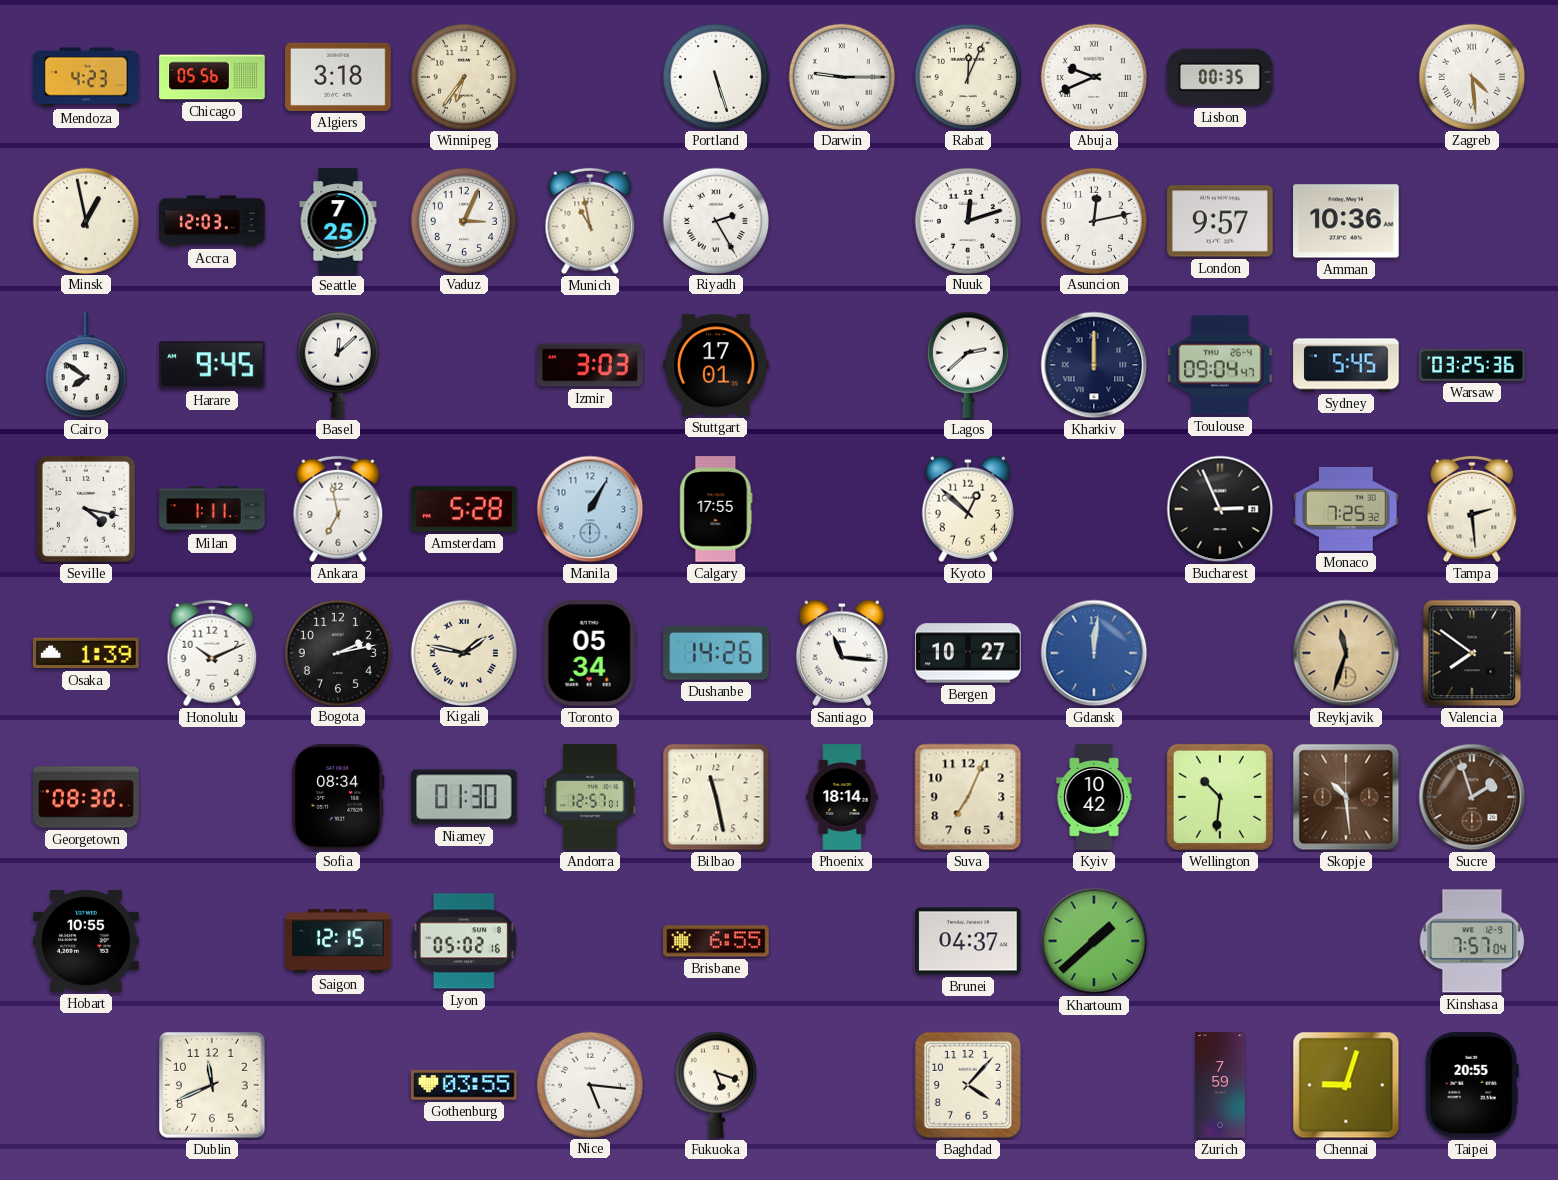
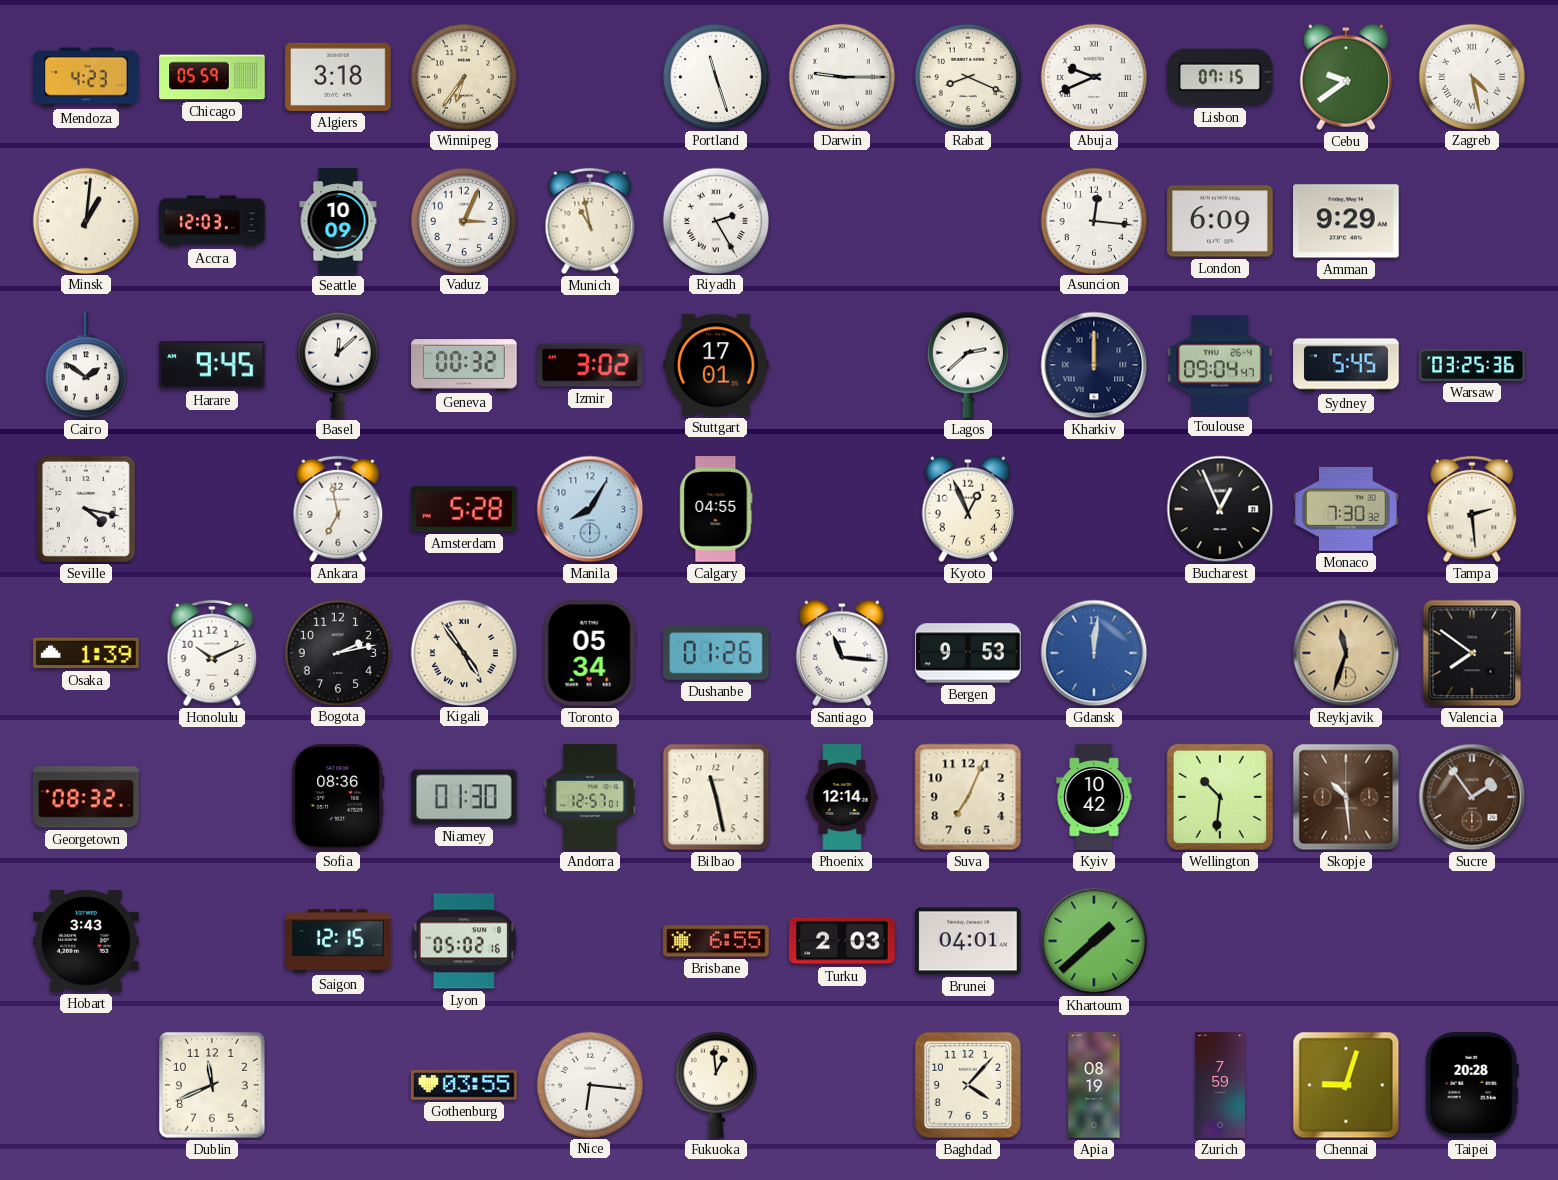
Chicago: 05:56 -> 05:59 (212, 77)
Portland: 5:27 -> 11:27 (715, 76)
Rabat: 12:04 -> 8:19 (967, 76)
Lisbon: 00:35 -> 07:15 (1220, 77)
Cebu: none -> 9:39 (1346, 77)
Zagreb: 4:29 -> 4:28 (1471, 76)
Minsk: 12:58 -> 1:01 (85, 220)
Seattle: 7:25 -> 10:09 (338, 221)
Nuuk: 12:12 -> none (967, 220)
Asuncion: 12:13 -> 12:16 (1093, 220)
London: 9:57 -> 6:09 (1220, 221)
Amman: 10:36 -> 9:29 (1346, 221)
Cairo: 7:51 -> 1:51 (86, 366)
Geneva: none -> 00:32 (464, 365)
Izmir: 3:03 -> 3:02 (590, 365)
Milan: 1:11 -> none (212, 509)
Manila: 1:05 -> 8:05 (590, 509)
Calgary: 17:55 -> 04:55 (716, 509)
Kyoto: 12:52 -> 12:56 (968, 509)
Bucharest: 2:56 -> 12:56 (1220, 509)
Monaco: 7:25 -> 7:30 (1346, 509)
Kigali: 1:47 -> 4:54 (463, 652)
Dushanbe: 14:26 -> 01:26 (716, 653)
Bergen: 10:27 -> 9:53 (968, 653)
Georgetown: 08:30 -> 08:32 (86, 797)
Sofia: 08:34 -> 08:36 (338, 797)
Phoenix: 18:14 -> 12:14 (842, 797)
Sucre: 1:57 -> 1:54 (1472, 797)
Hobart: 10:55 -> 3:43 (86, 942)
Turku: none -> 2:03 (842, 941)
Brunei: 04:37 -> 04:01 (968, 941)
Kinshasa: 7:57 -> none (1472, 941)
Nice: 5:16 -> 6:16 (589, 1084)
Fukuoka: 5:18 -> 12:59 (716, 1085)
Apia: none -> 08:19 (1094, 1085)
Taipei: 20:55 -> 20:28 (1472, 1085)
